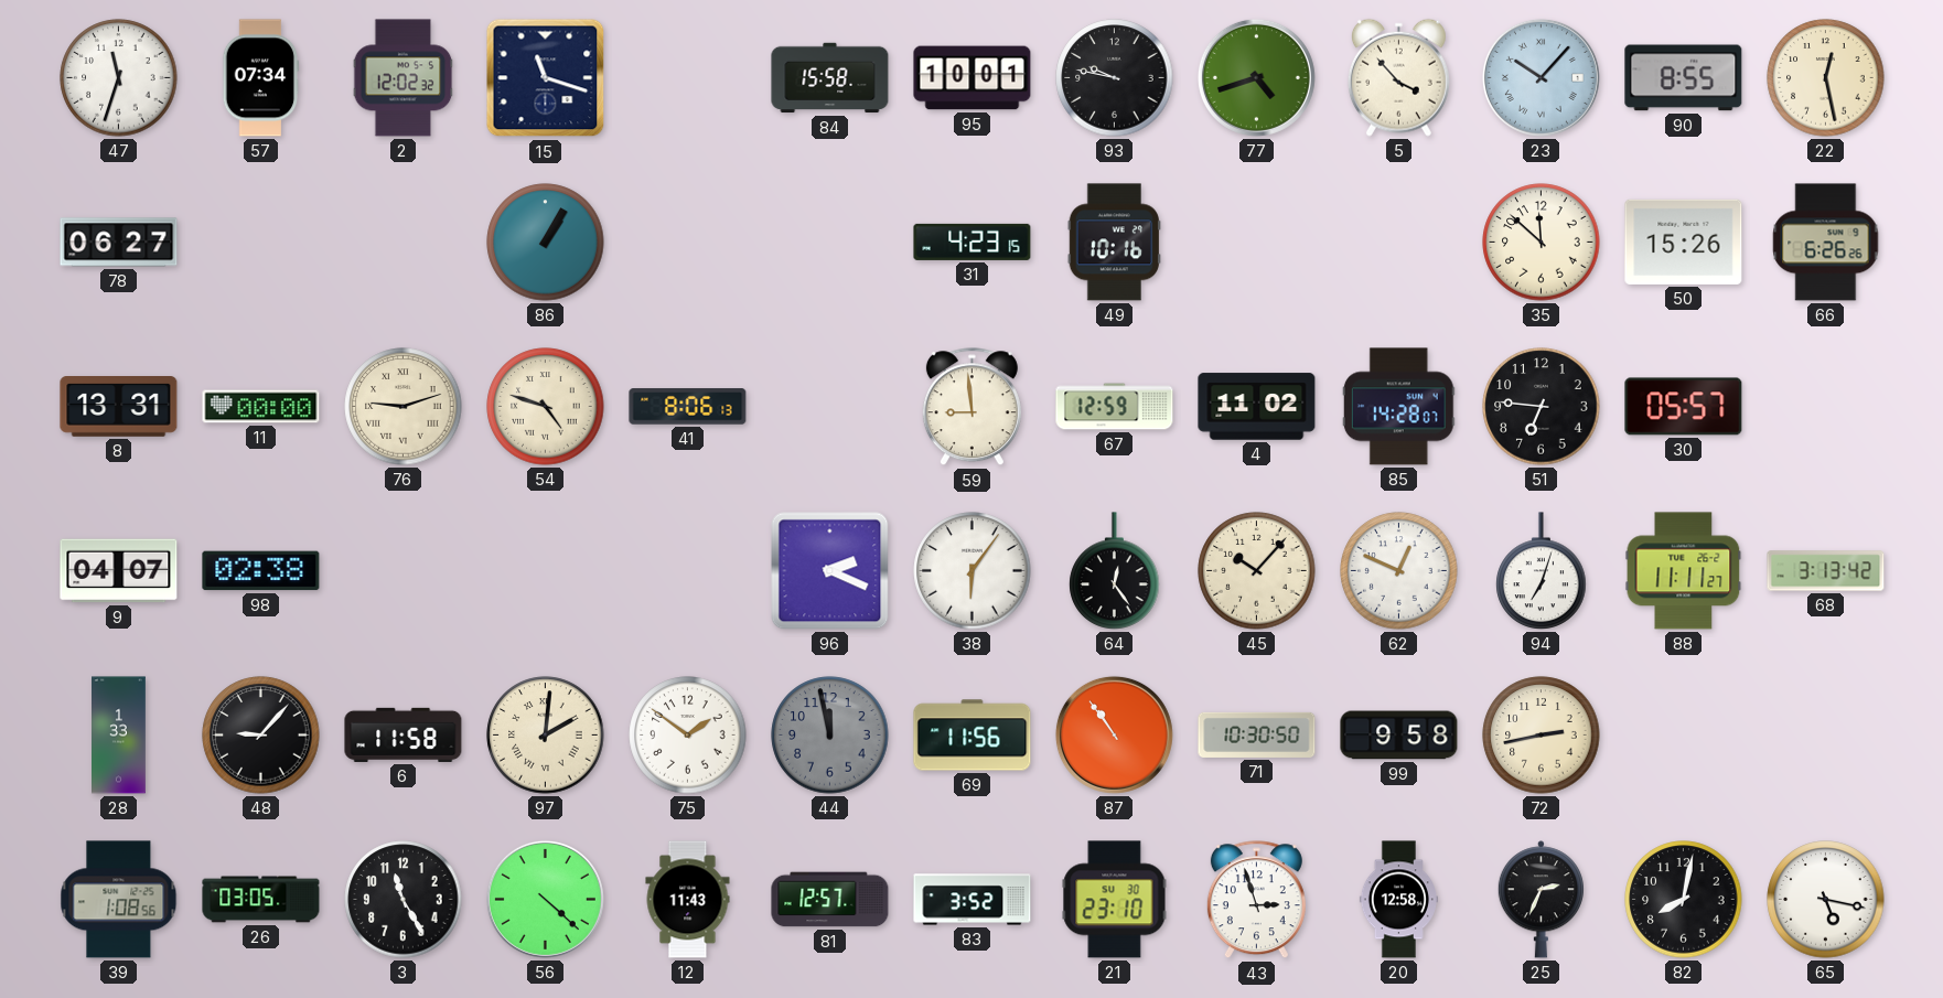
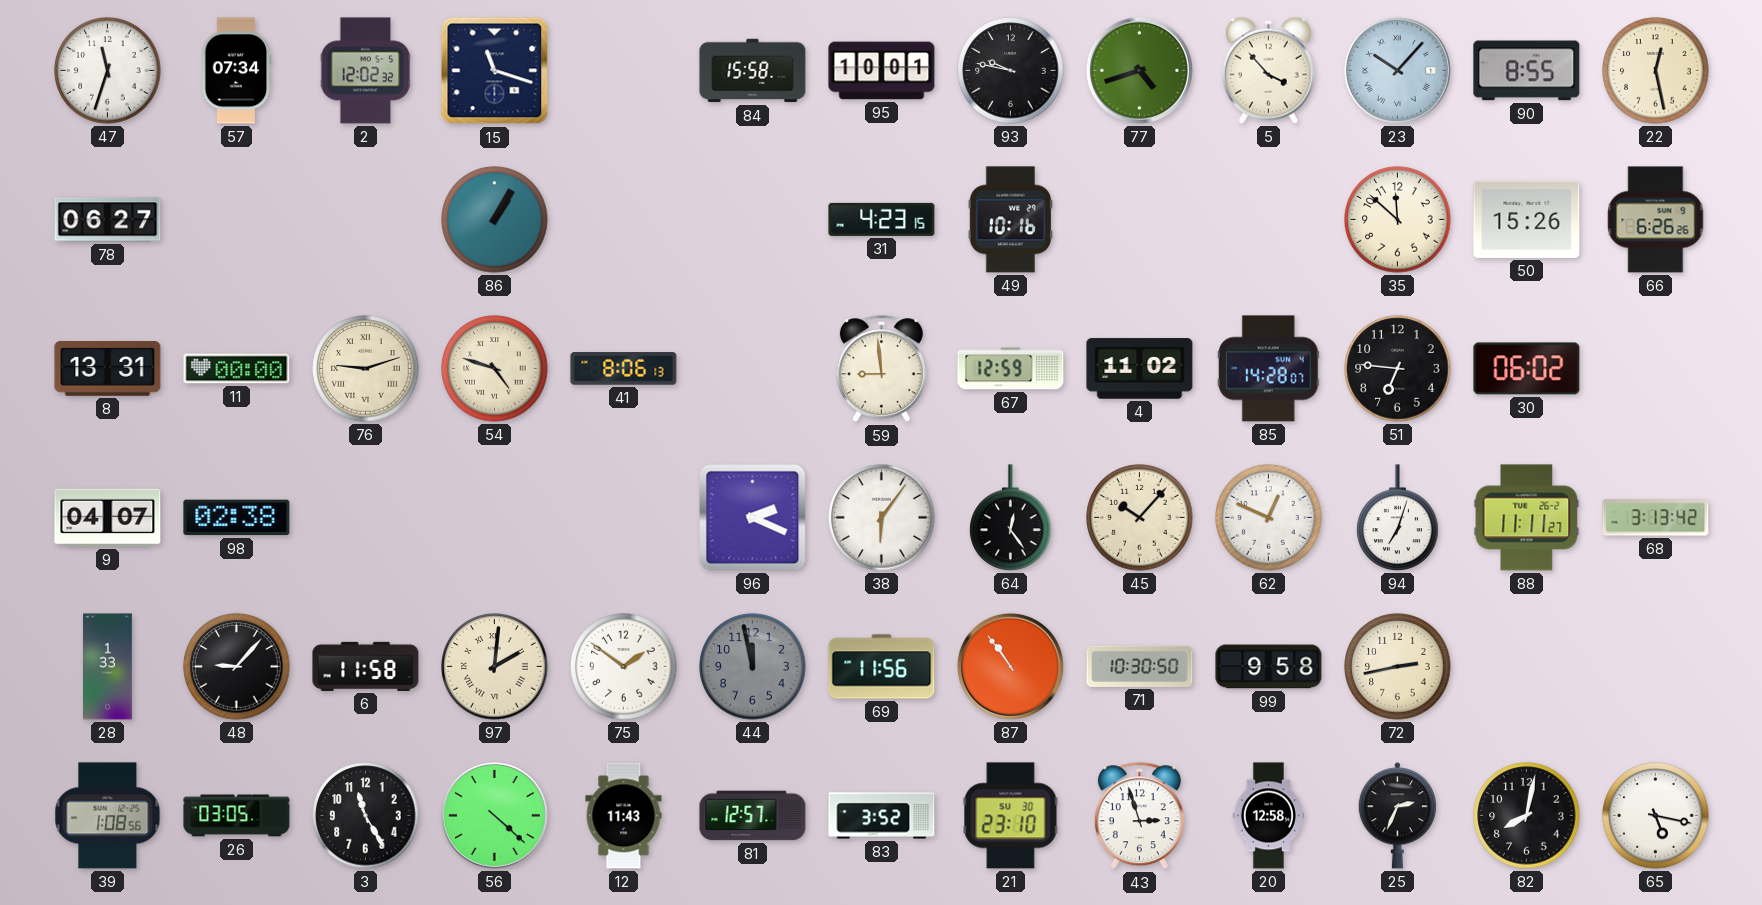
30: 05:57 -> 06:02 (1527, 369)
